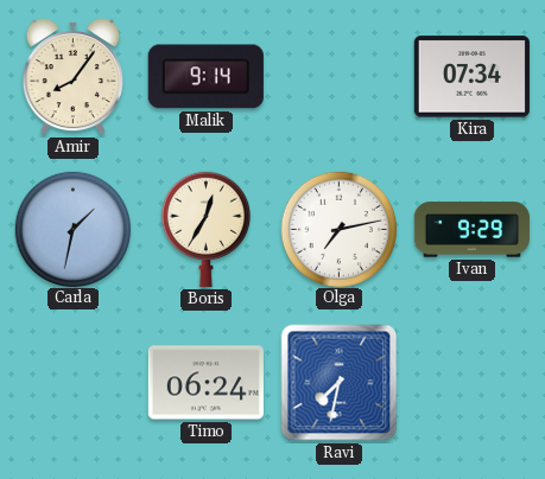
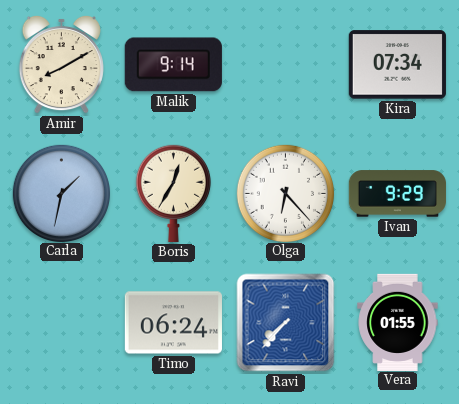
Amir: 8:06 -> 8:10 (61, 64)
Olga: 7:13 -> 6:23 (285, 193)
Ravi: 7:32 -> 7:37 (286, 323)
Vera: none -> 01:55 (398, 322)
